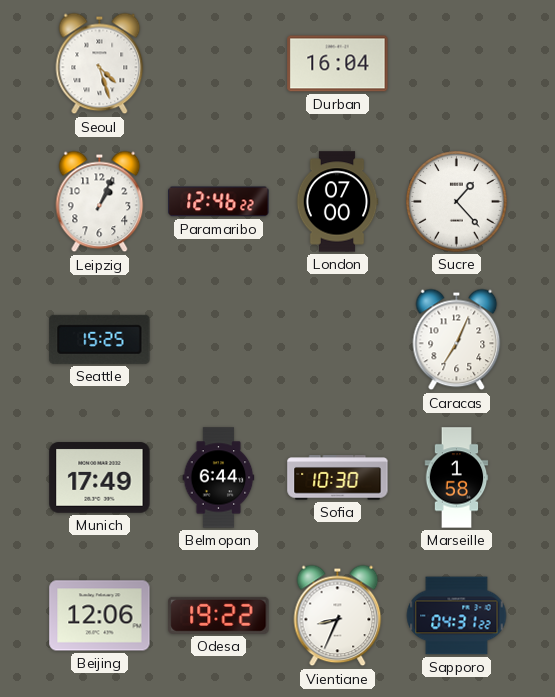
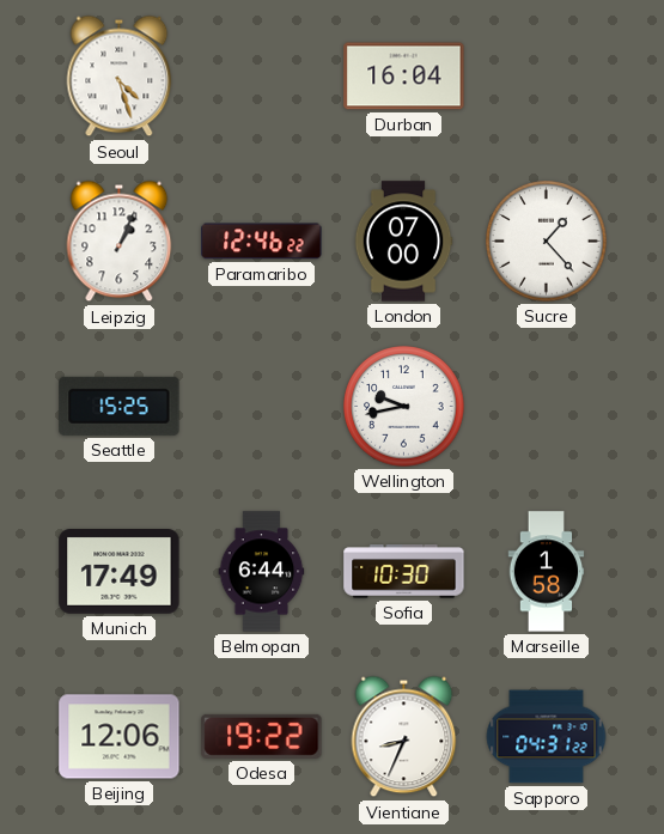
Wellington: none -> 9:43 (404, 407)
Caracas: 7:04 -> none (457, 340)
